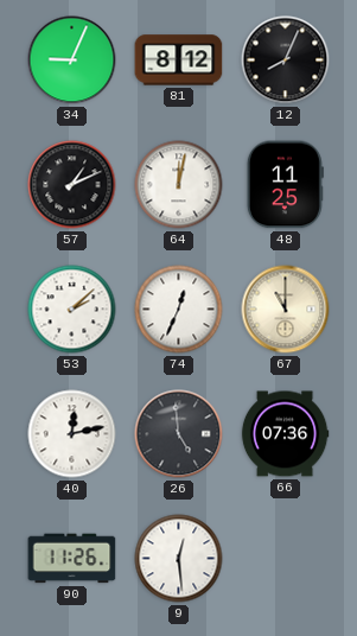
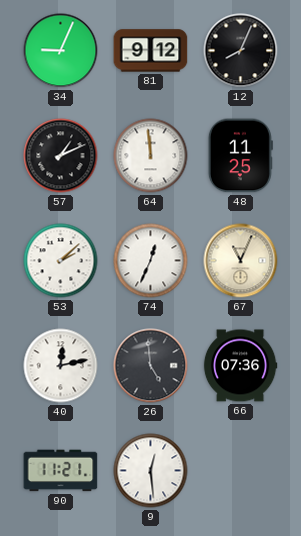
81: 8:12 -> 9:12 (151, 51)
64: 12:02 -> 11:59 (151, 156)
67: 11:00 -> 11:04 (241, 261)
90: 11:26 -> 11:21 (61, 471)
